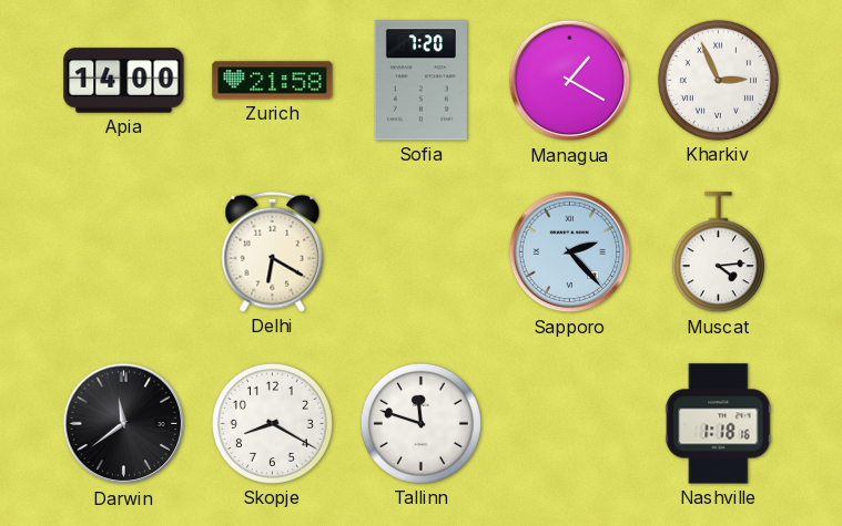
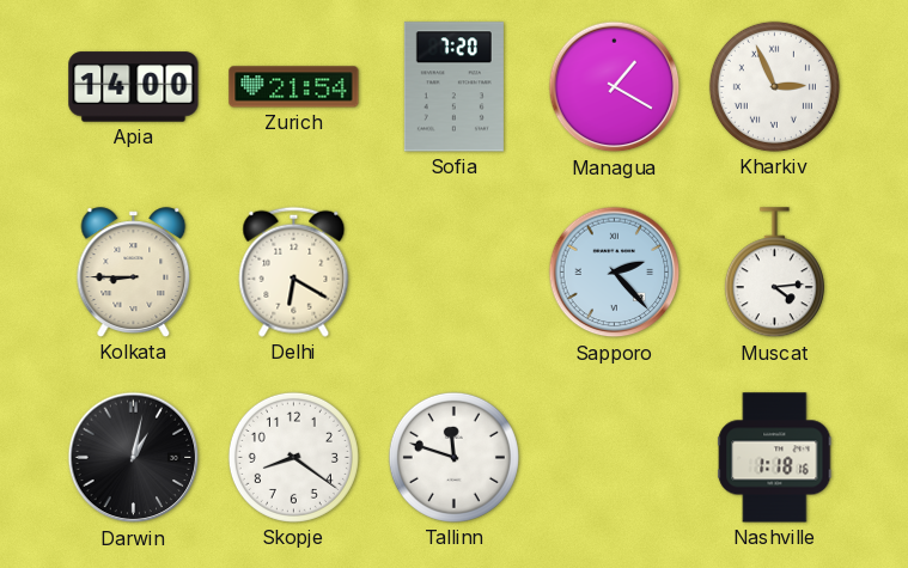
Zurich: 21:58 -> 21:54 (294, 87)
Kolkata: none -> 8:45 (134, 273)
Darwin: 11:39 -> 1:02 (134, 458)
Skopje: 8:20 -> 8:21 (293, 457)
